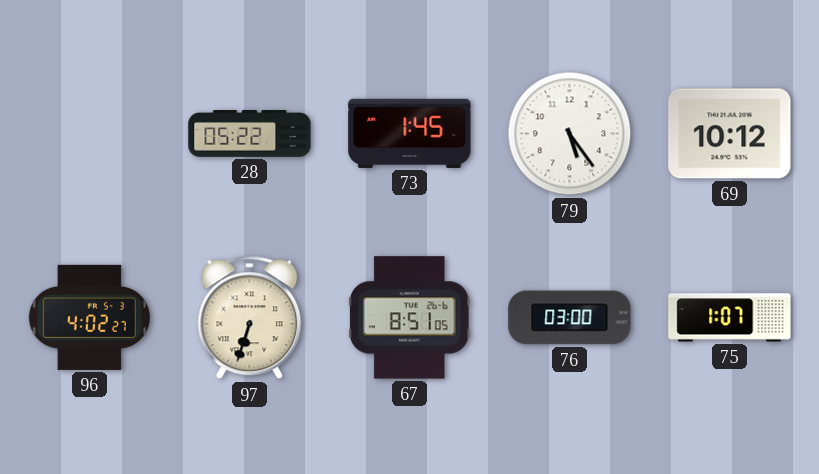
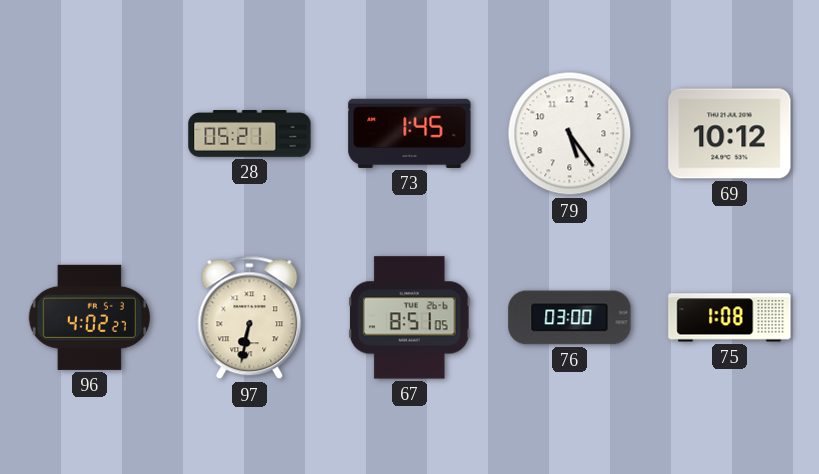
28: 05:22 -> 05:21 (250, 134)
97: 6:33 -> 6:32 (250, 318)
75: 1:07 -> 1:08 (730, 318)
